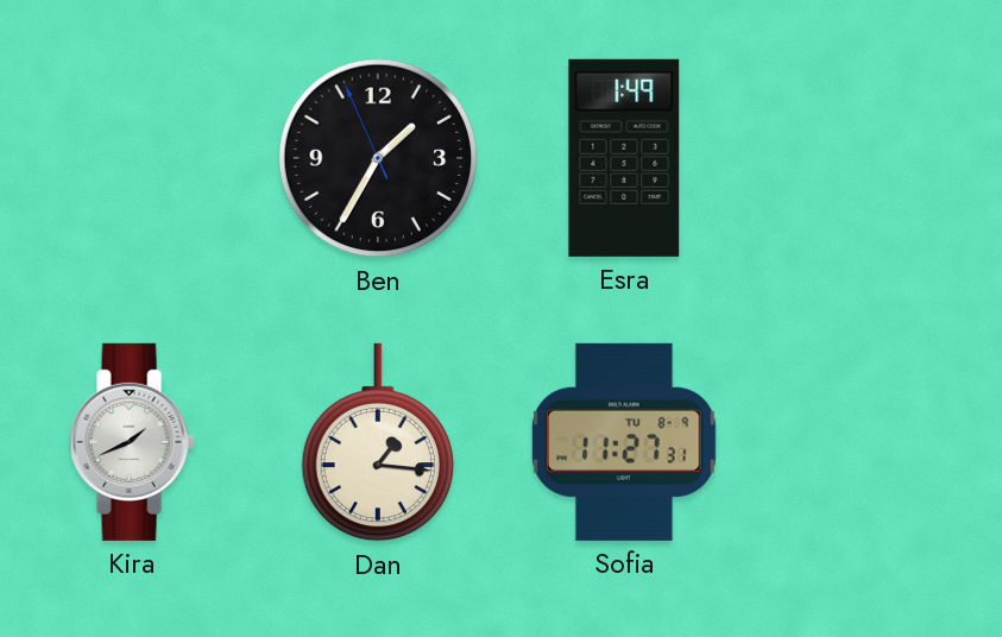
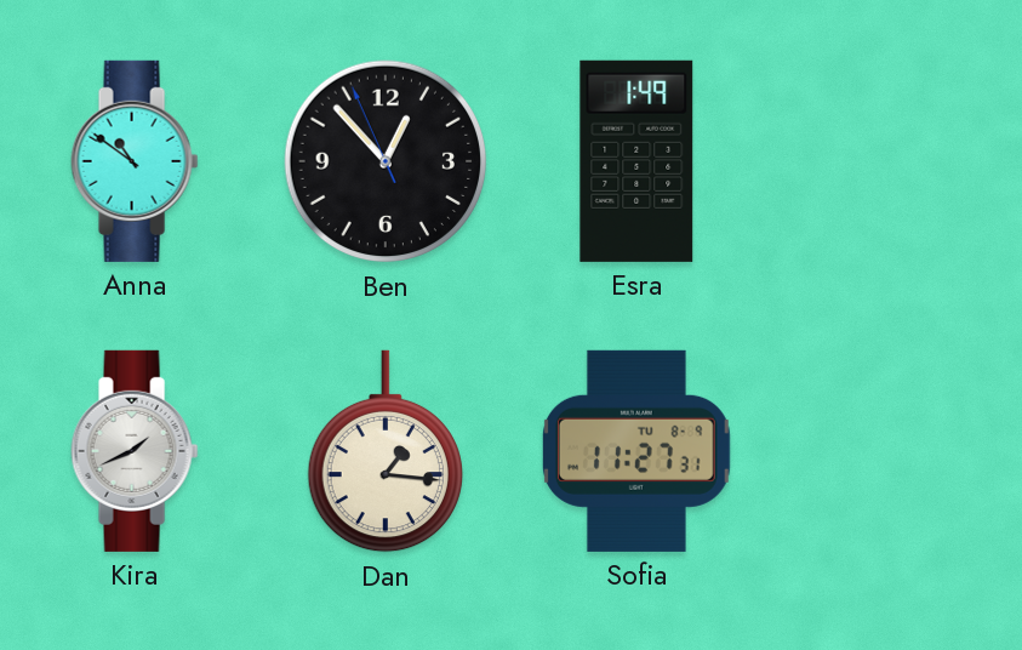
Anna: none -> 10:51 (135, 161)
Ben: 1:34 -> 12:52 (386, 161)
